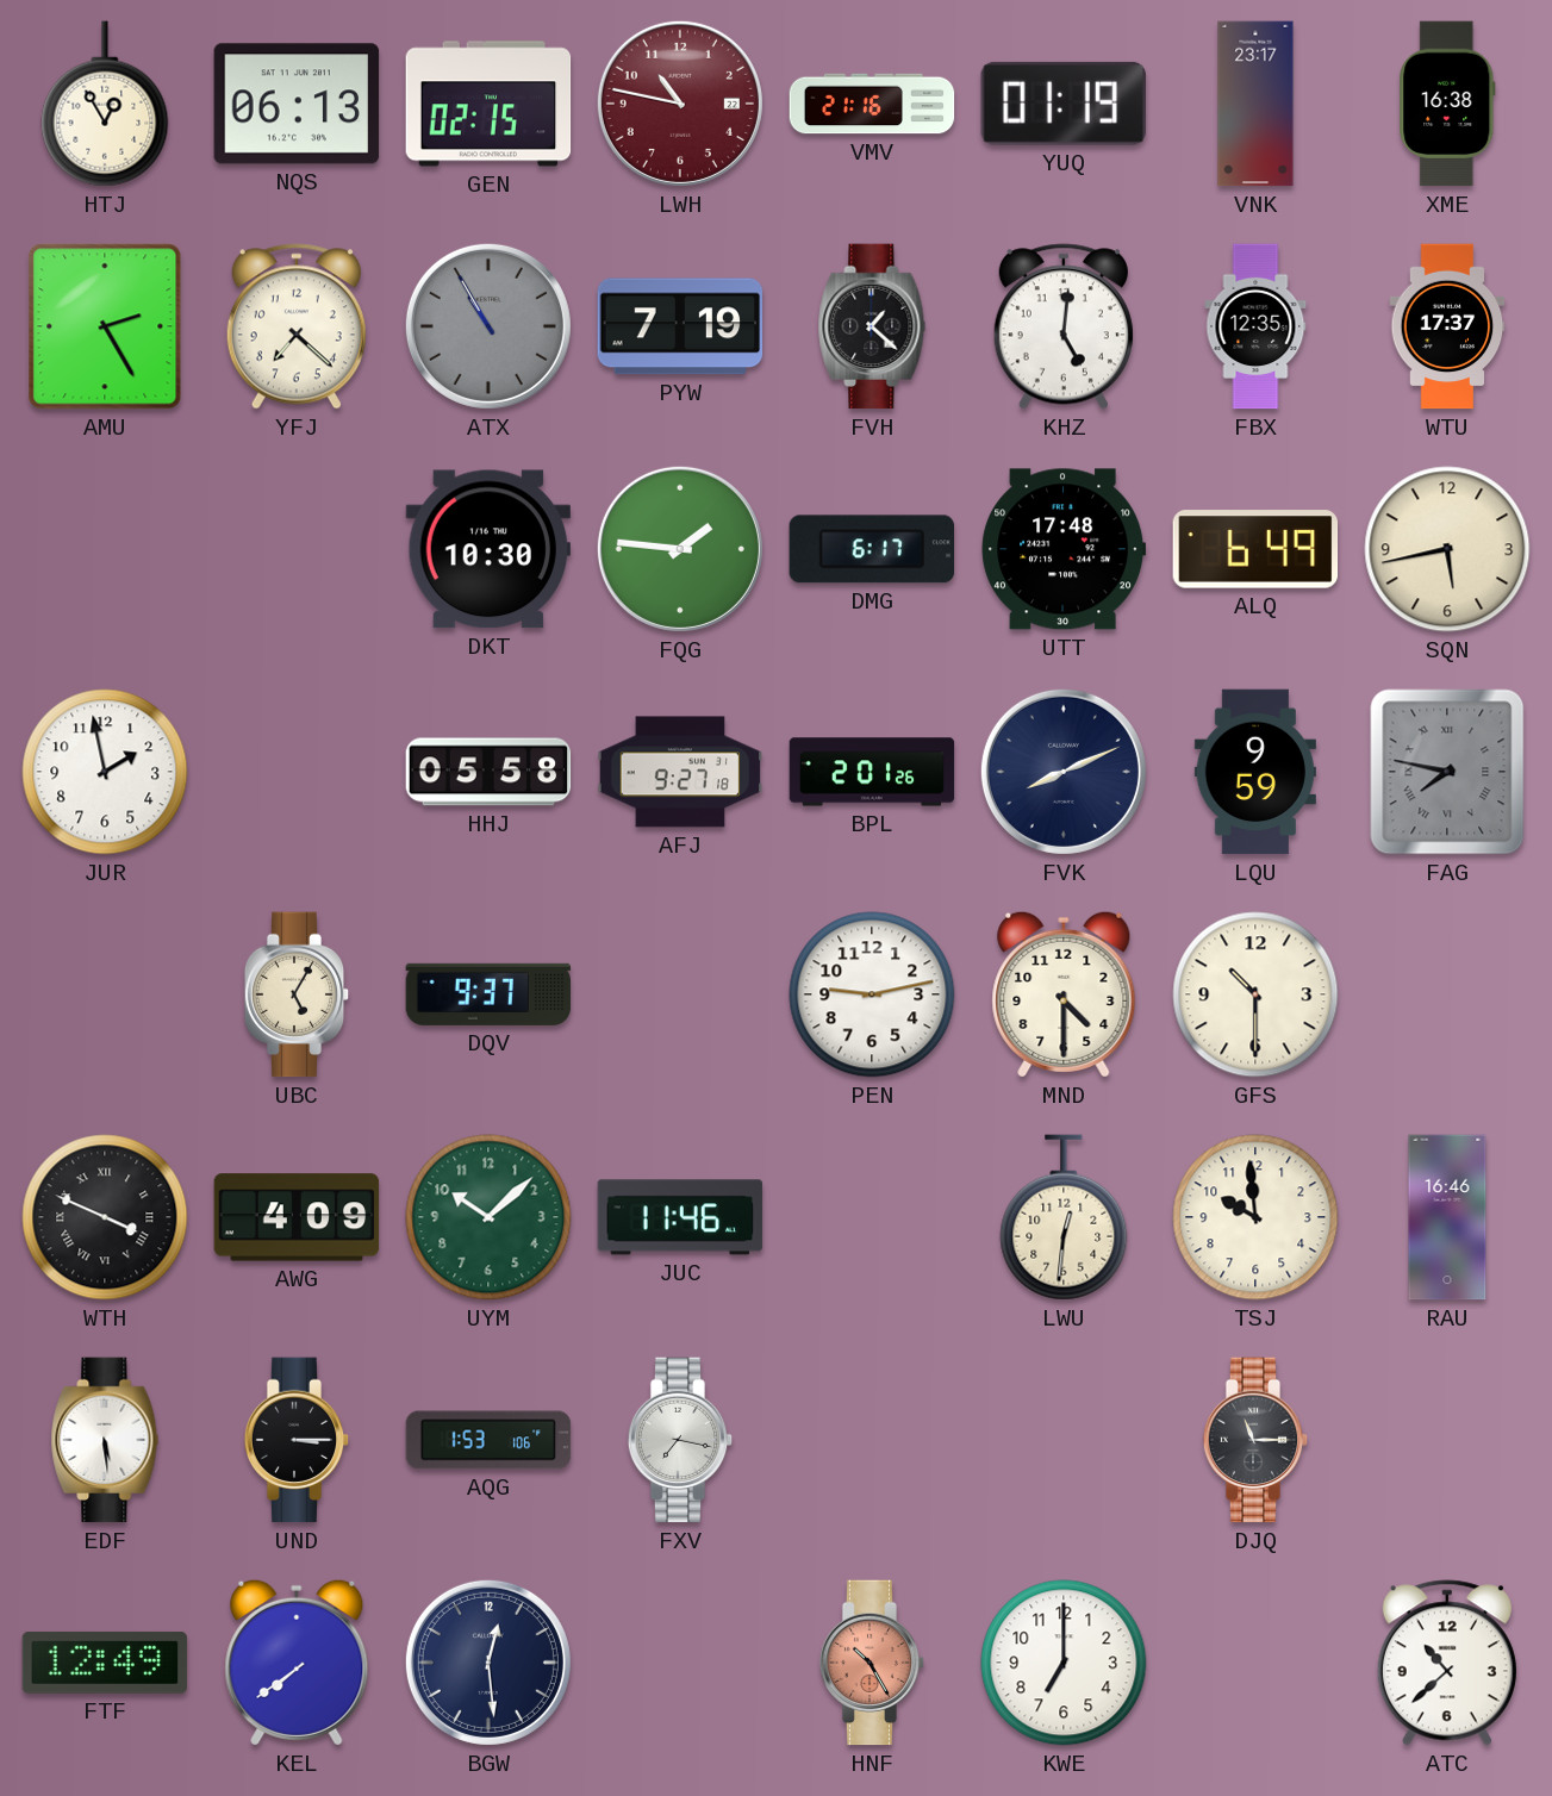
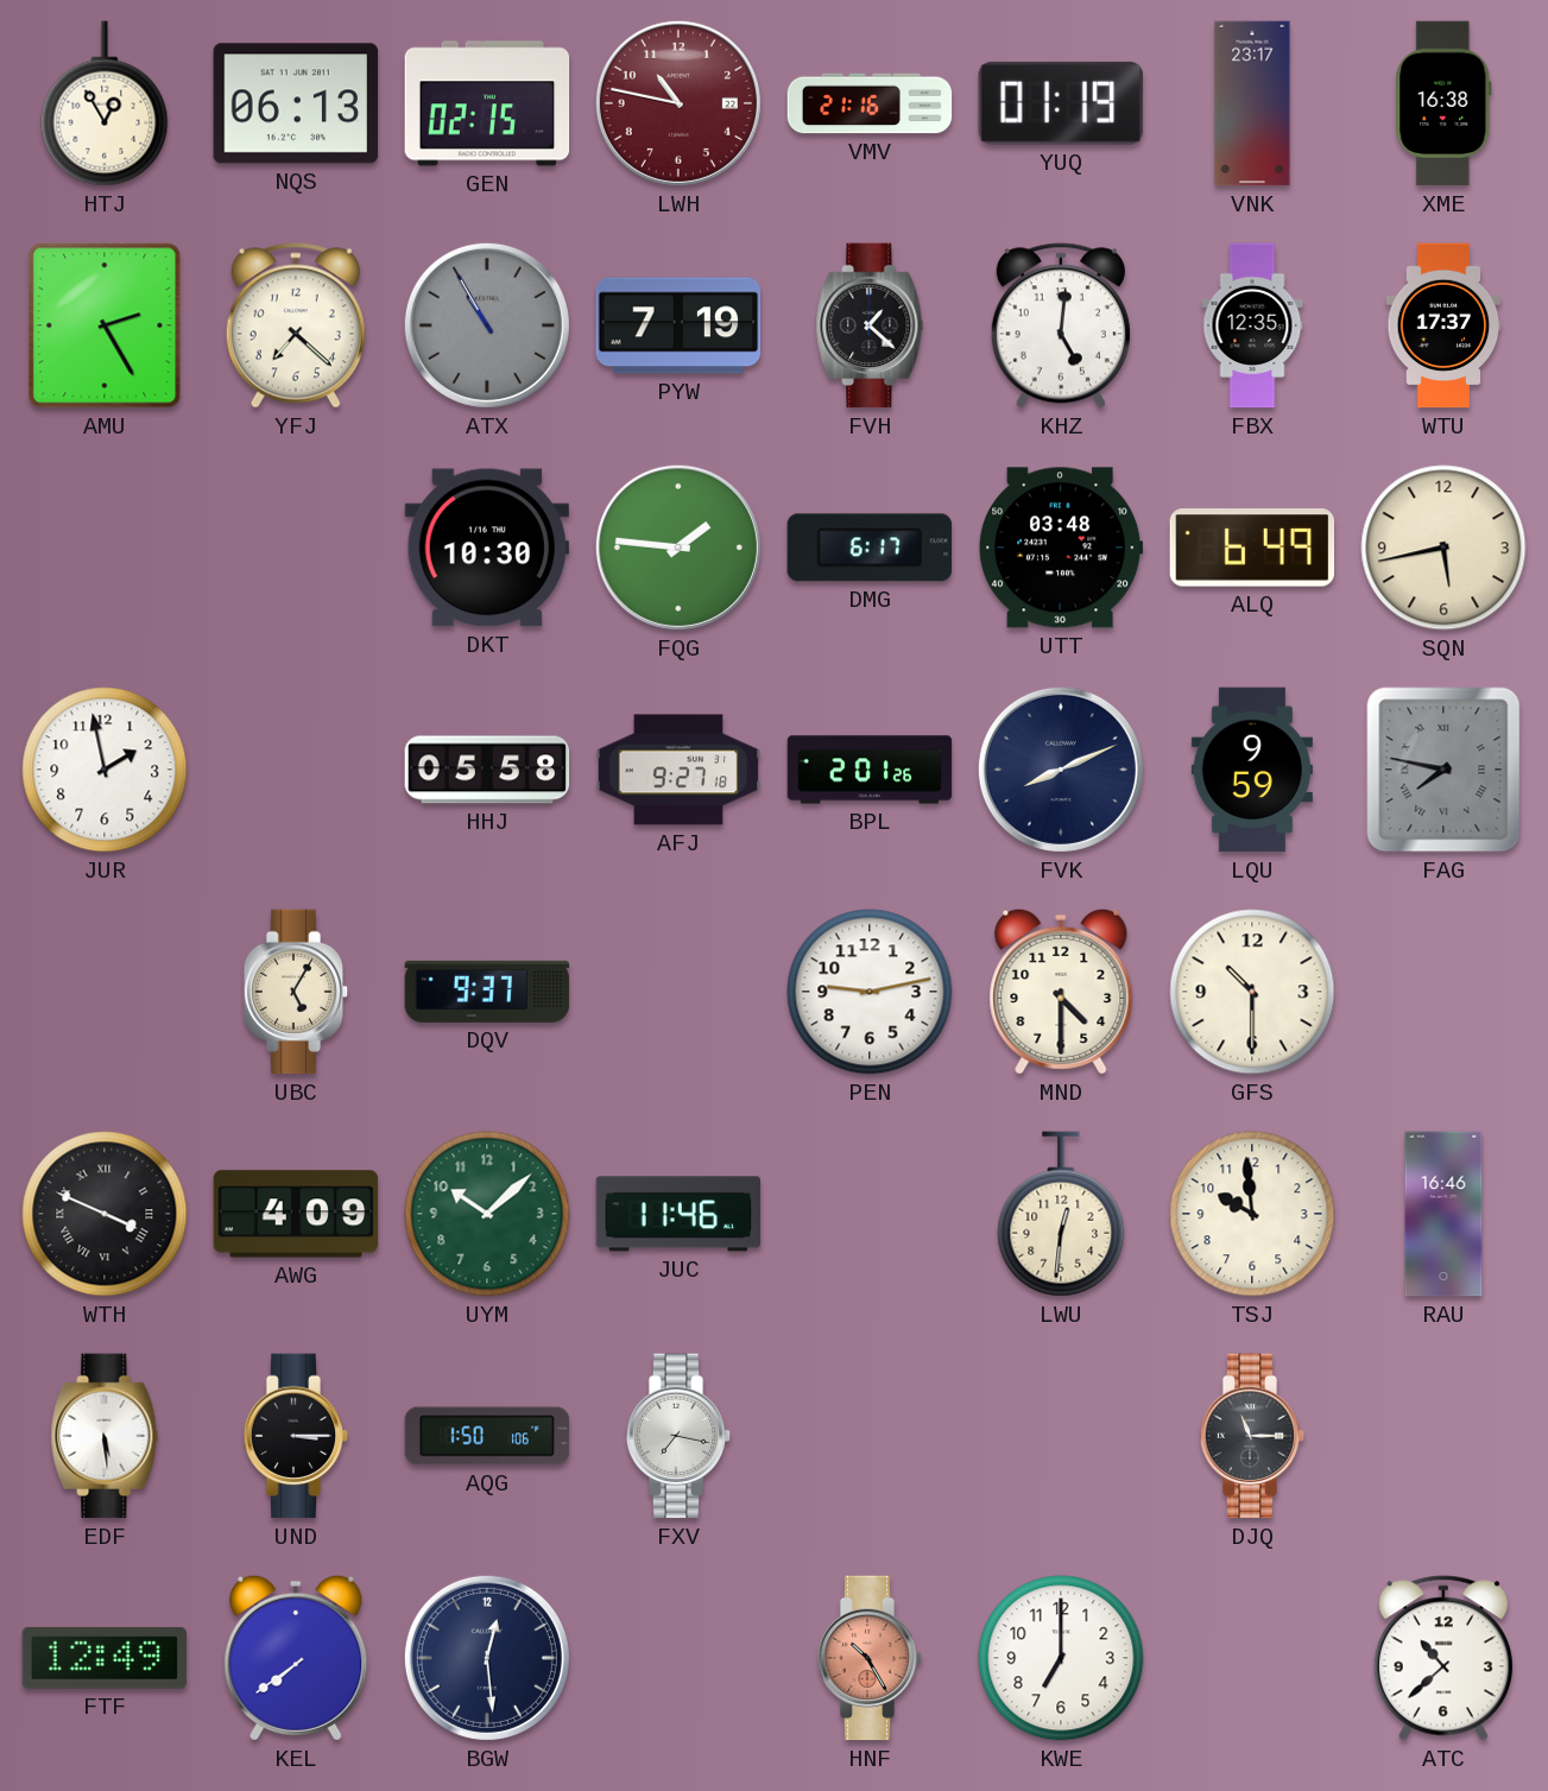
UTT: 17:48 -> 03:48 (1061, 548)
AQG: 1:53 -> 1:50 (487, 1436)
